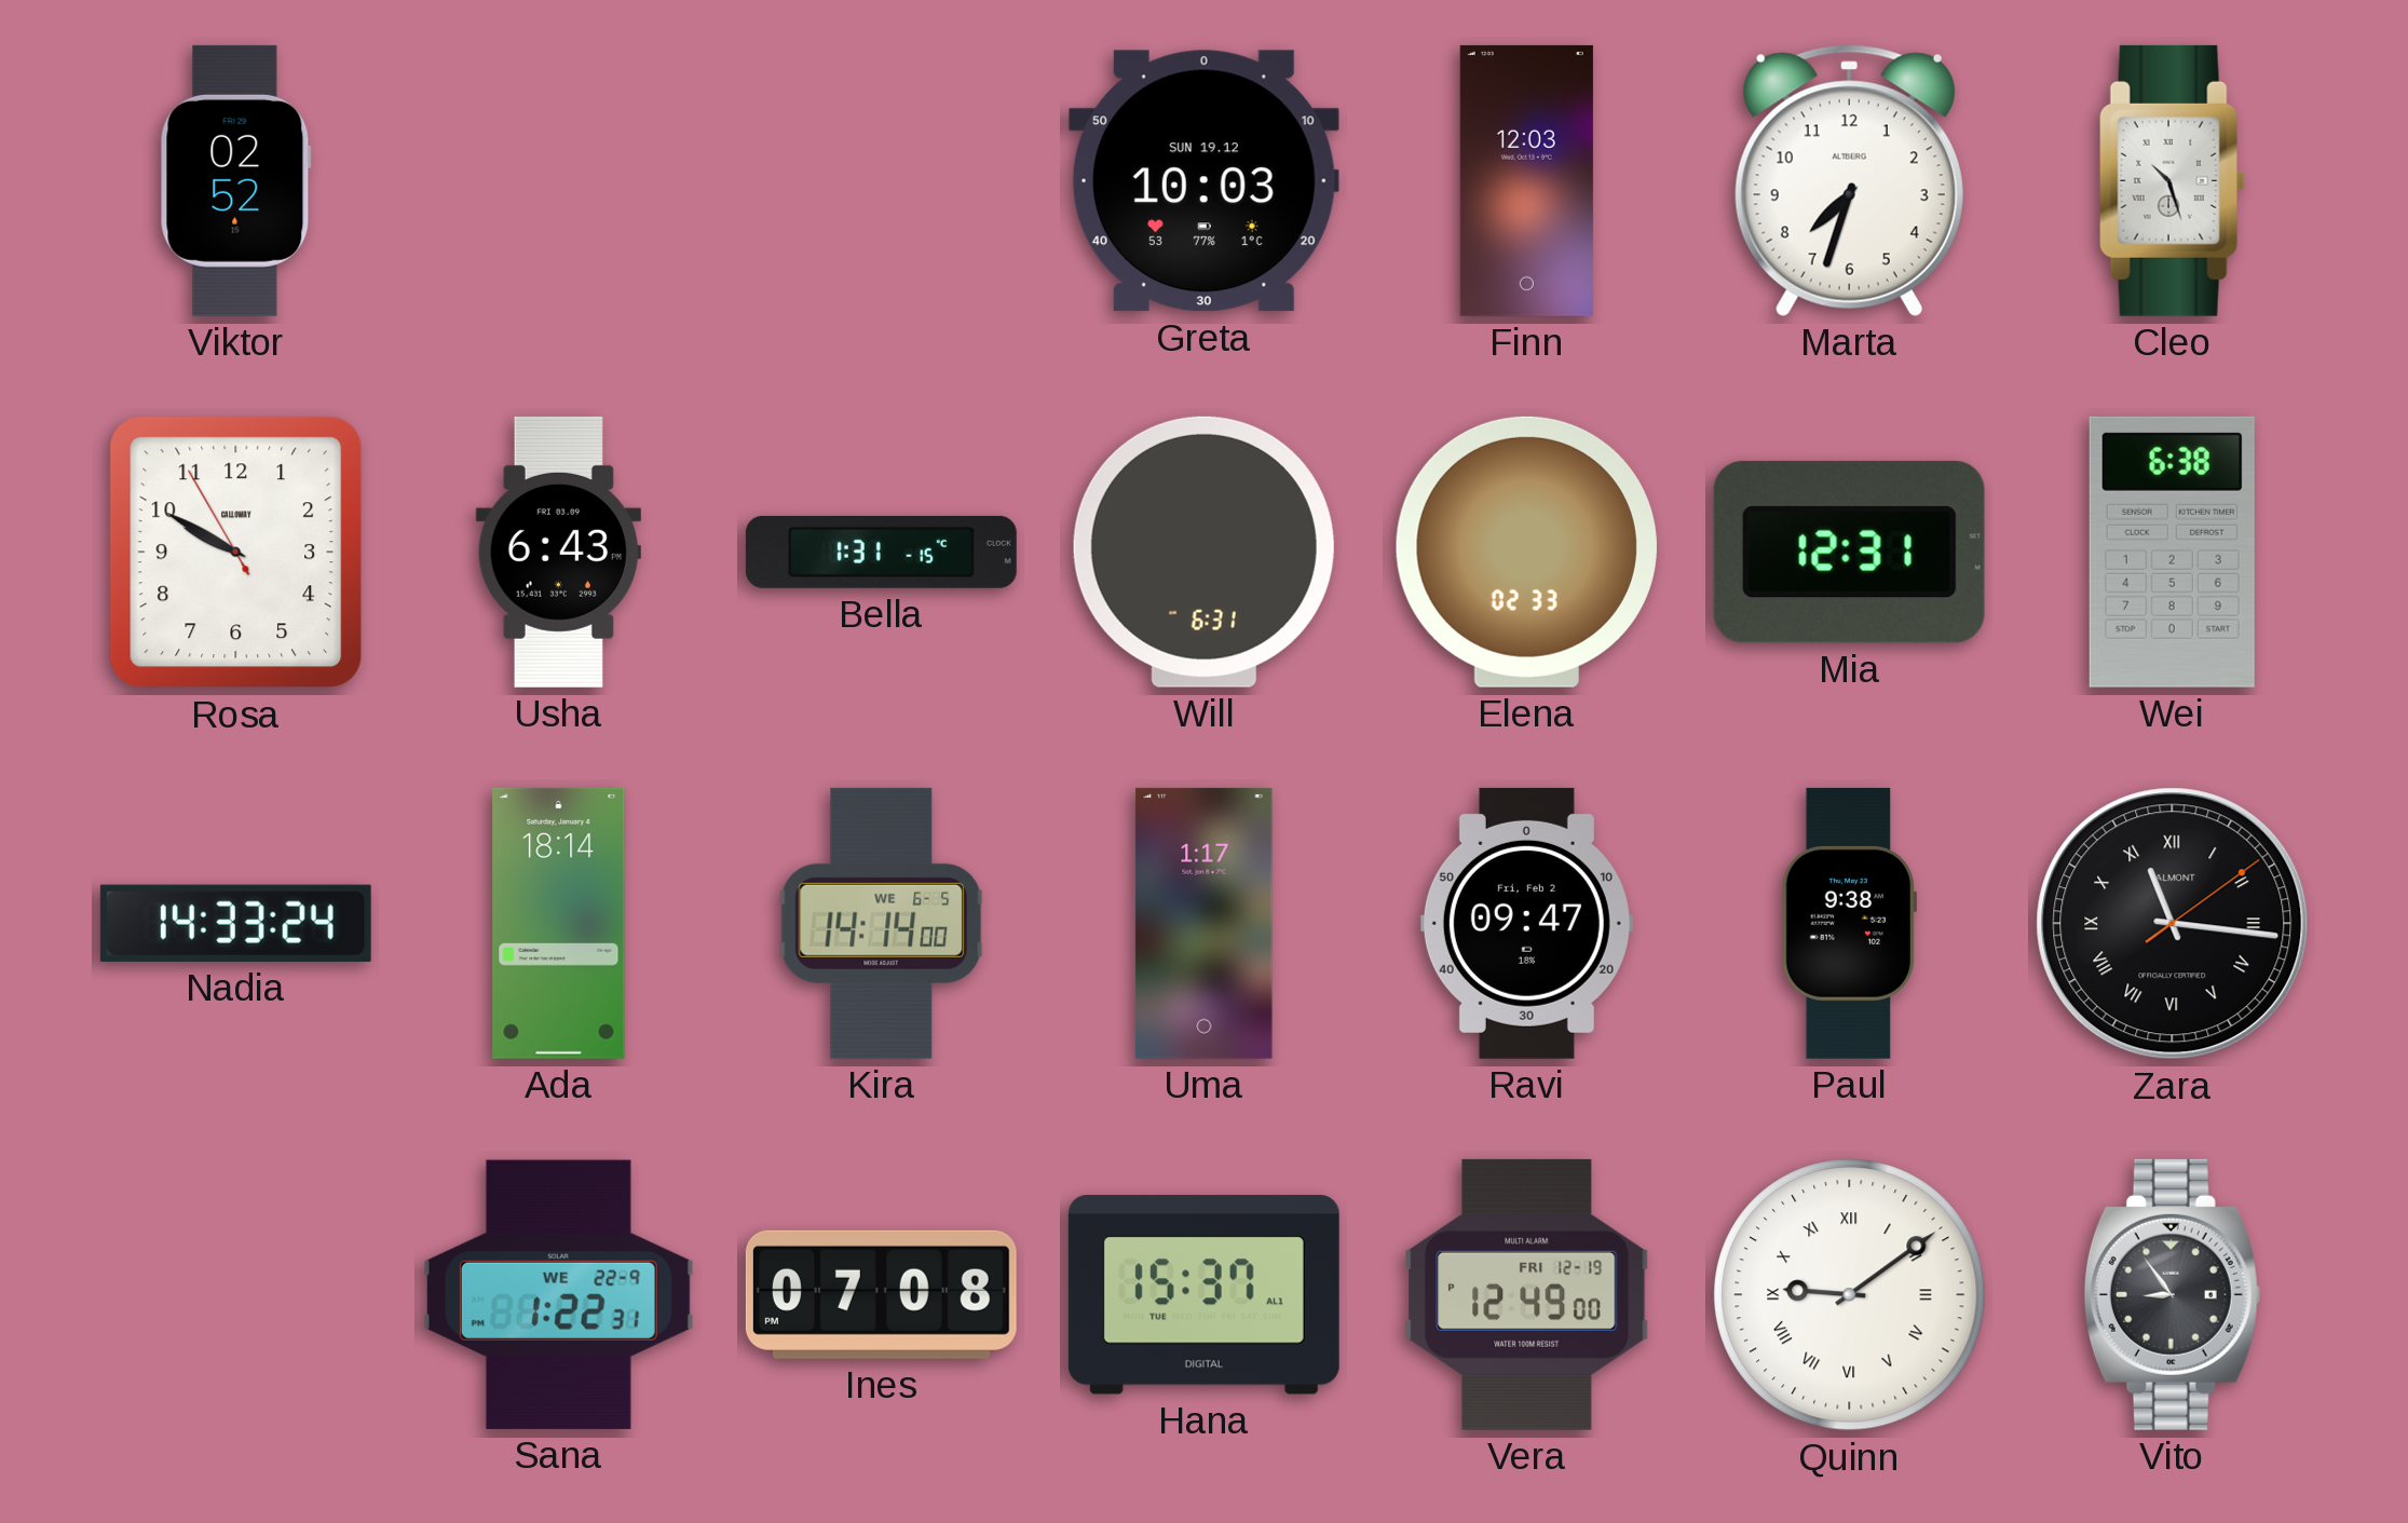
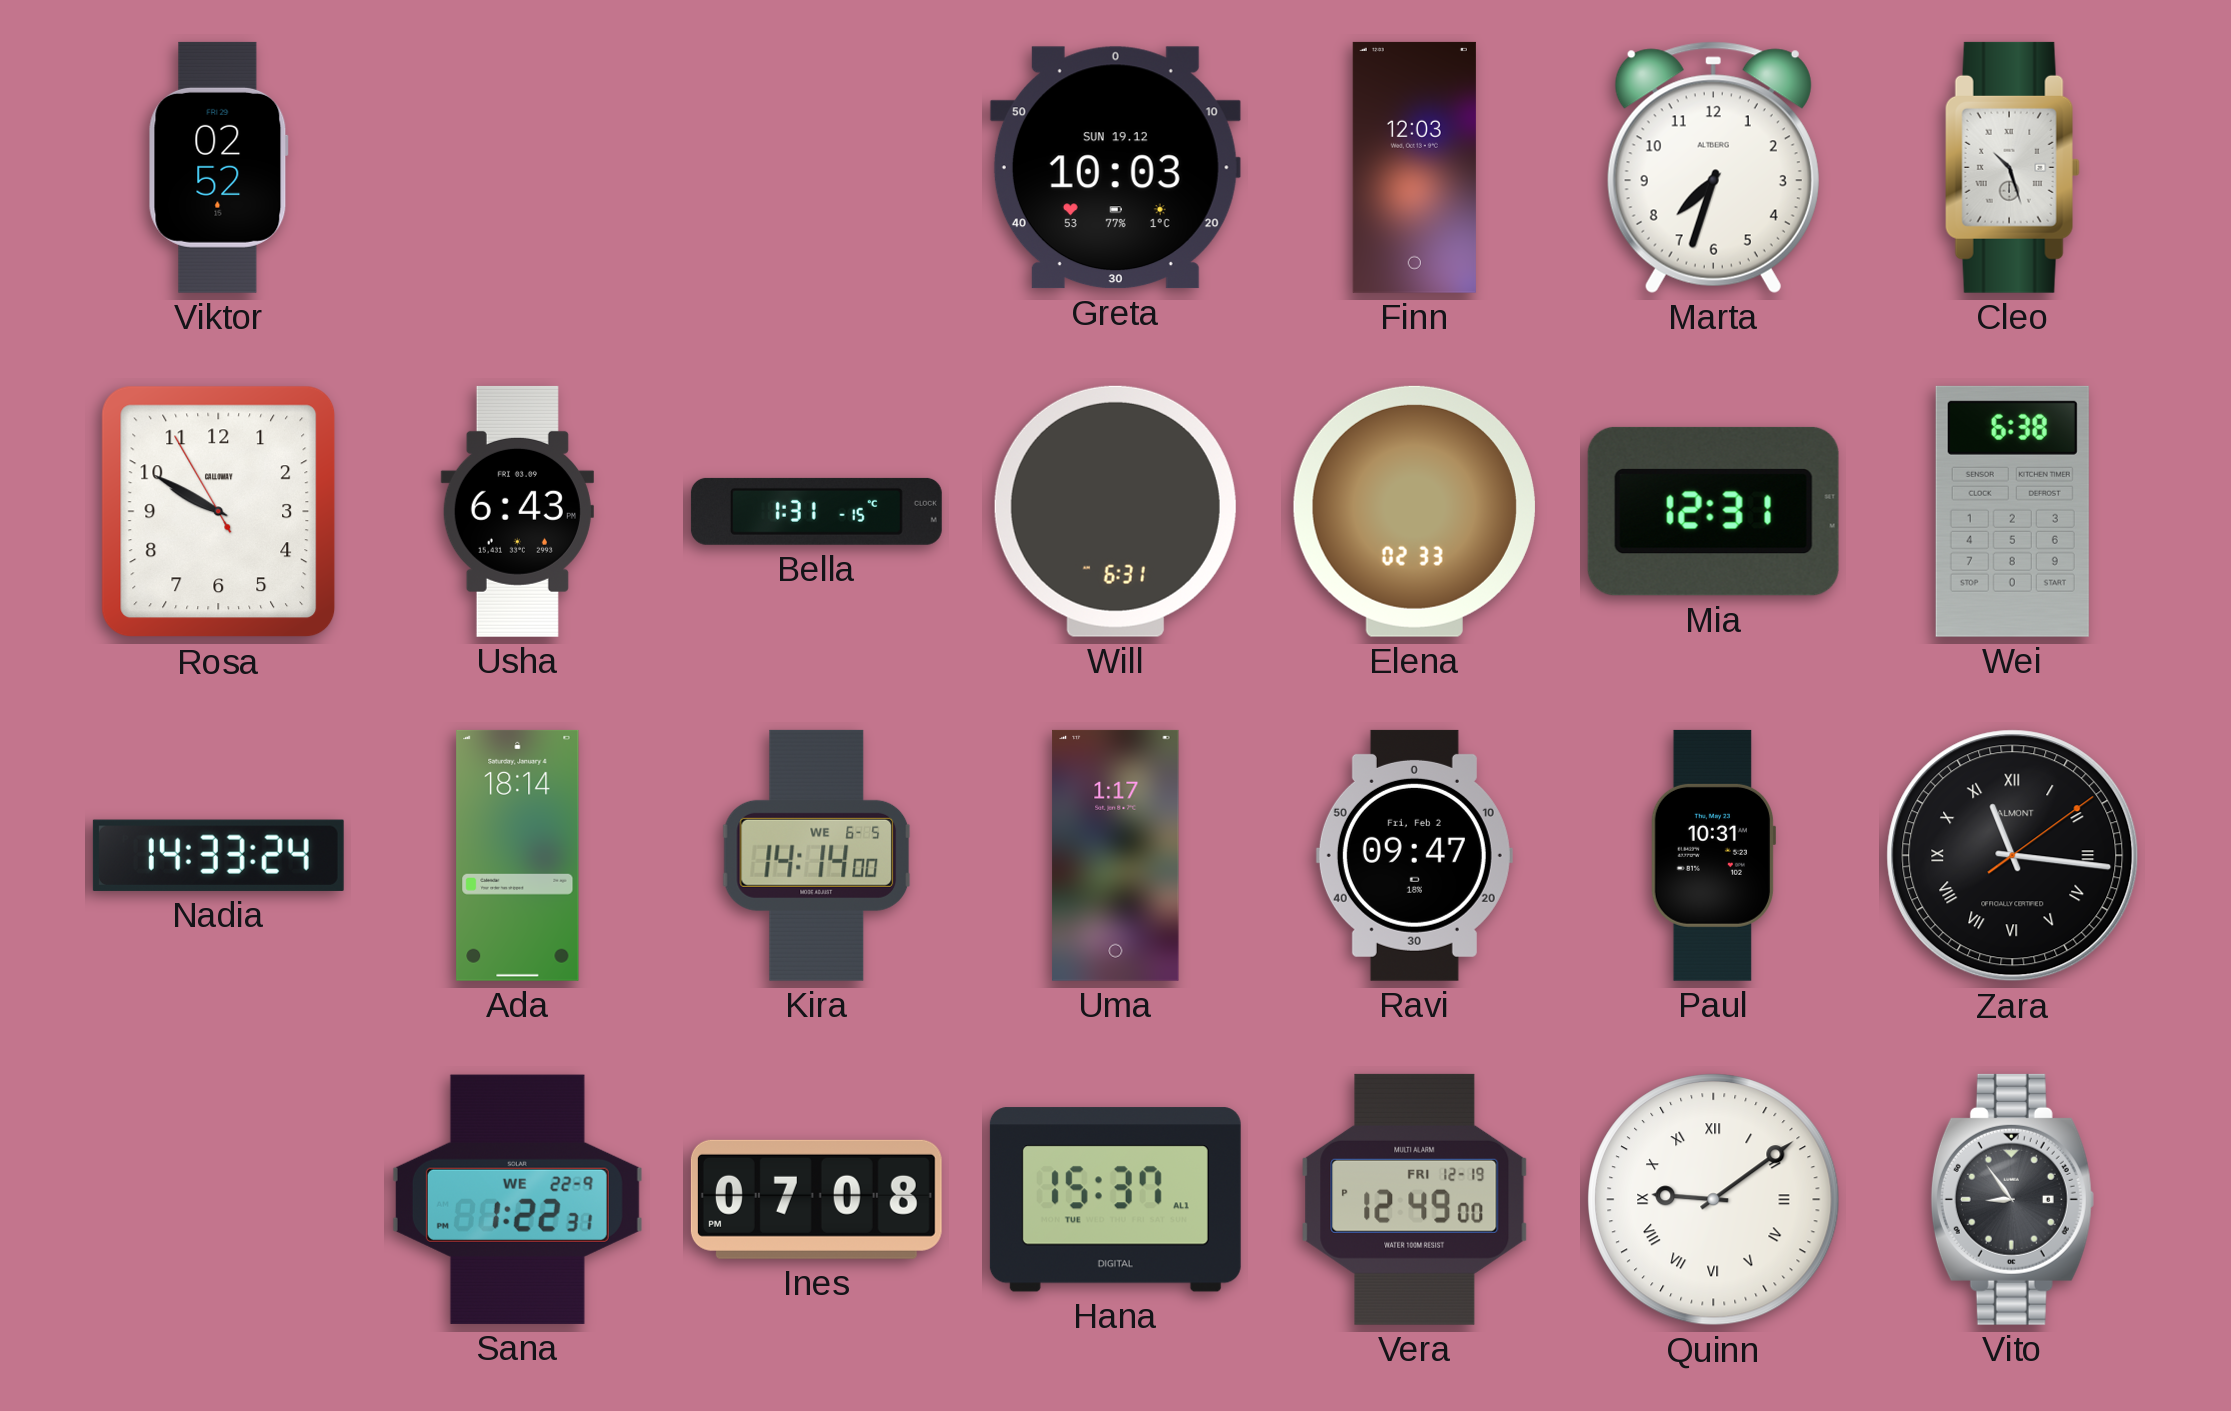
Paul: 9:38 -> 10:31 (1712, 855)
